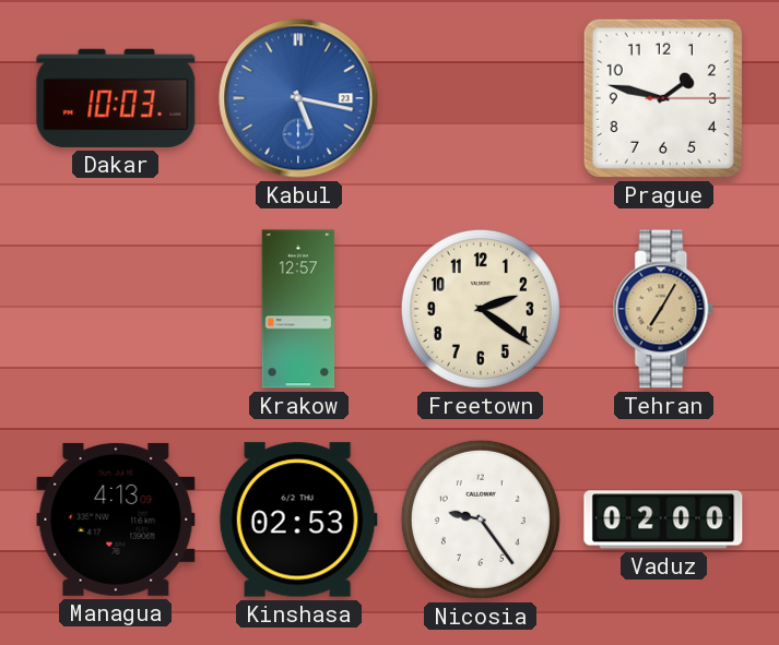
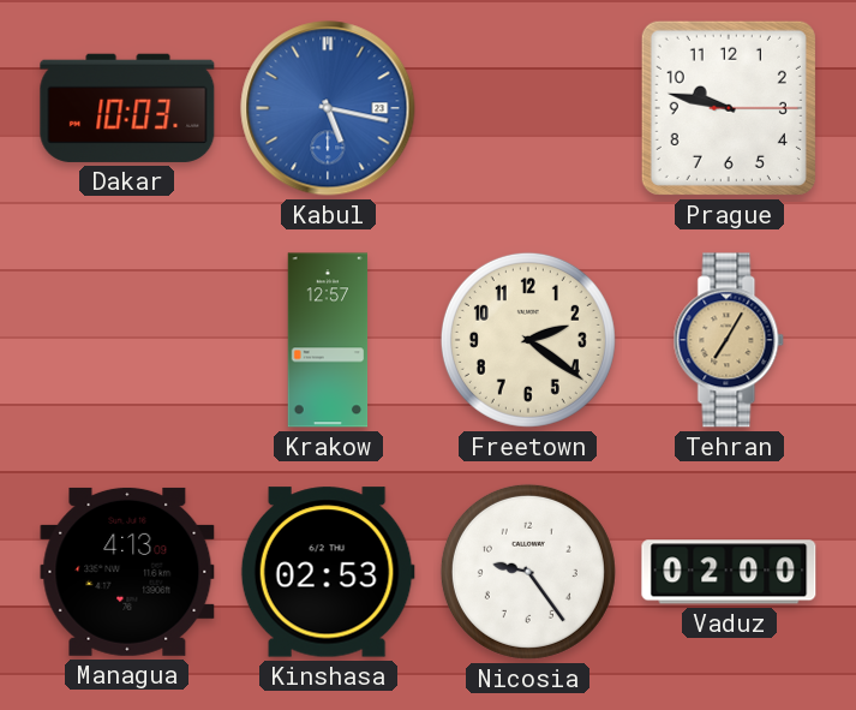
Prague: 1:47 -> 9:47 (729, 108)
